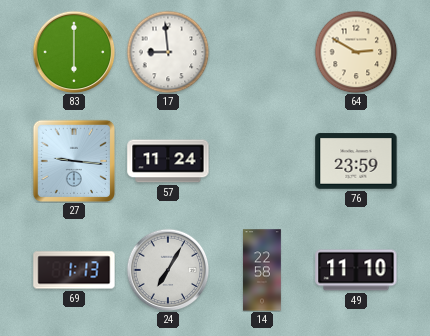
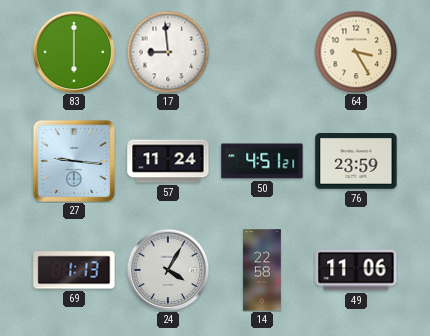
64: 2:50 -> 3:25 (356, 52)
50: none -> 4:51 (262, 161)
24: 7:05 -> 4:05 (168, 270)
49: 11:10 -> 11:06 (356, 270)
